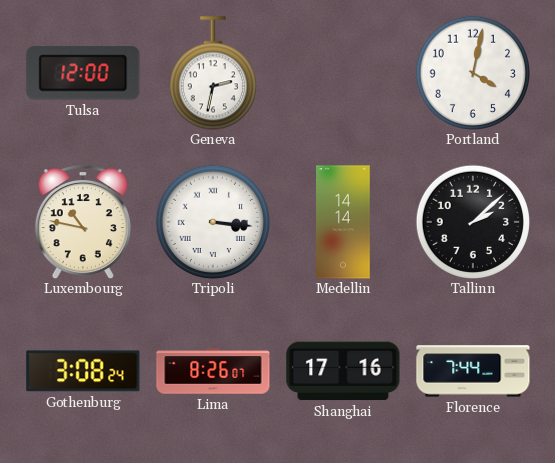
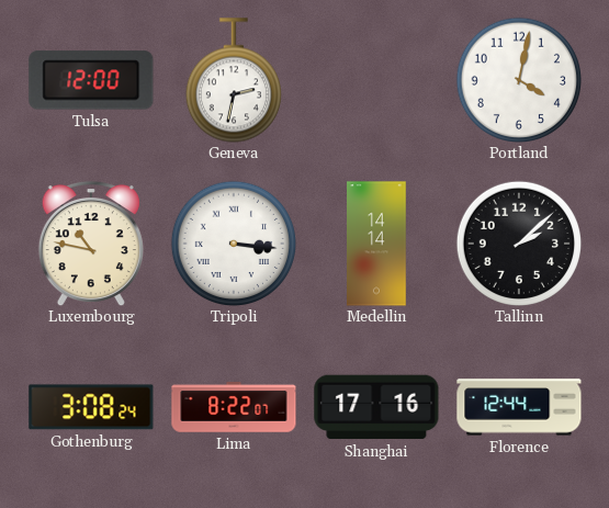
Lima: 8:26 -> 8:22 (234, 407)
Florence: 7:44 -> 12:44 (519, 407)
